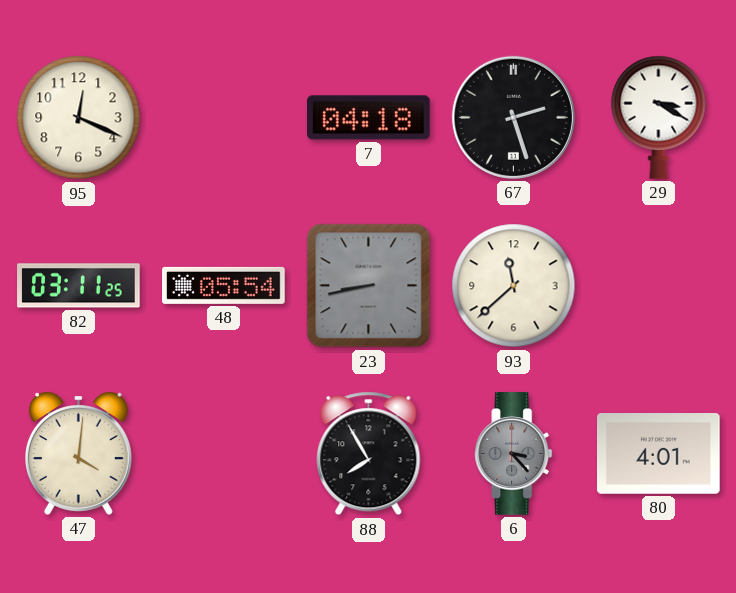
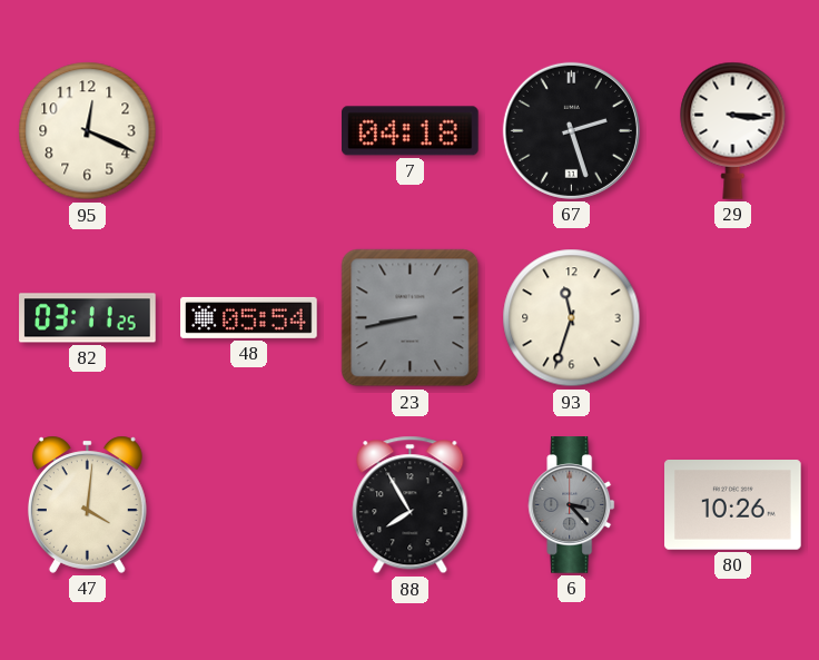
29: 3:20 -> 3:16 (733, 130)
93: 11:38 -> 11:33 (572, 318)
80: 4:01 -> 10:26 (733, 505)
